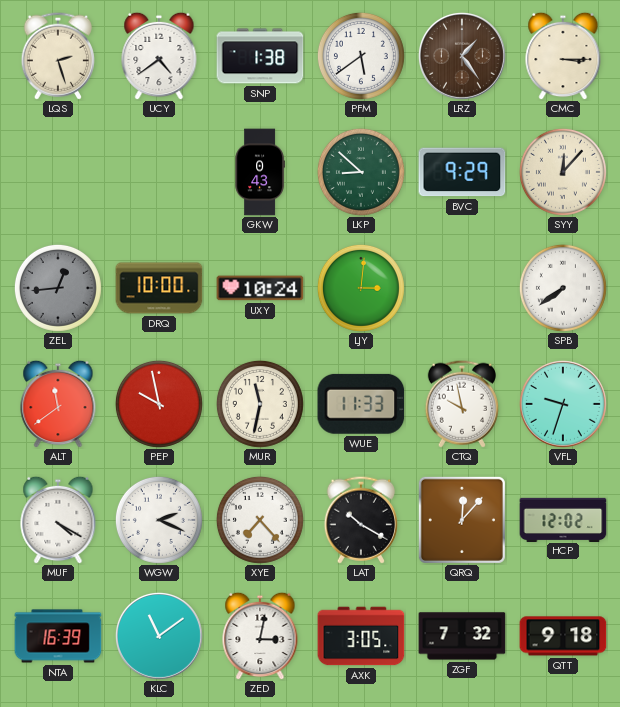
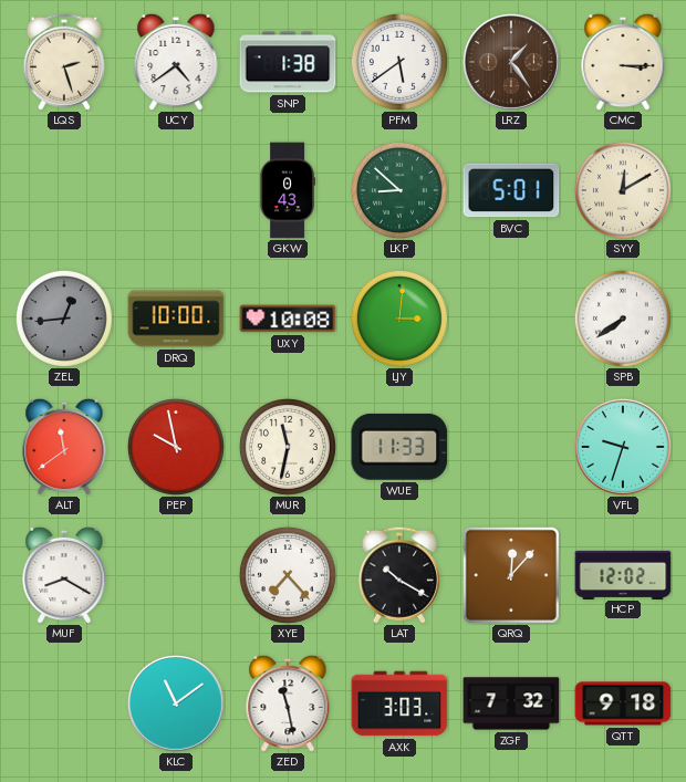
BVC: 9:29 -> 5:01 (511, 190)
SYY: 12:07 -> 12:10 (623, 190)
UXY: 10:24 -> 10:08 (288, 319)
CTQ: 9:58 -> none (462, 404)
MUF: 4:20 -> 8:20 (64, 575)
WGW: 2:19 -> none (159, 520)
NTA: 16:39 -> none (58, 636)
ZED: 3:02 -> 11:28 (288, 703)
AXK: 3:05 -> 3:03 (399, 703)
